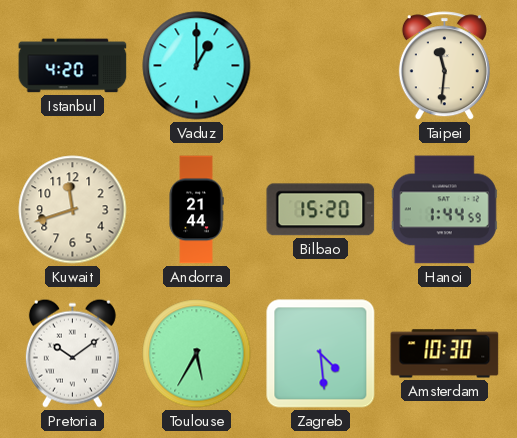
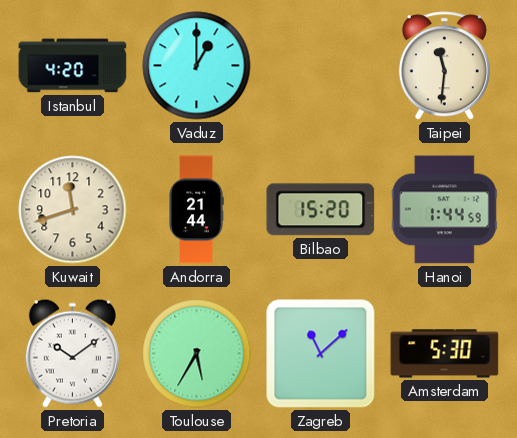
Zagreb: 4:29 -> 11:08 (321, 354)
Amsterdam: 10:30 -> 5:30 (445, 354)
